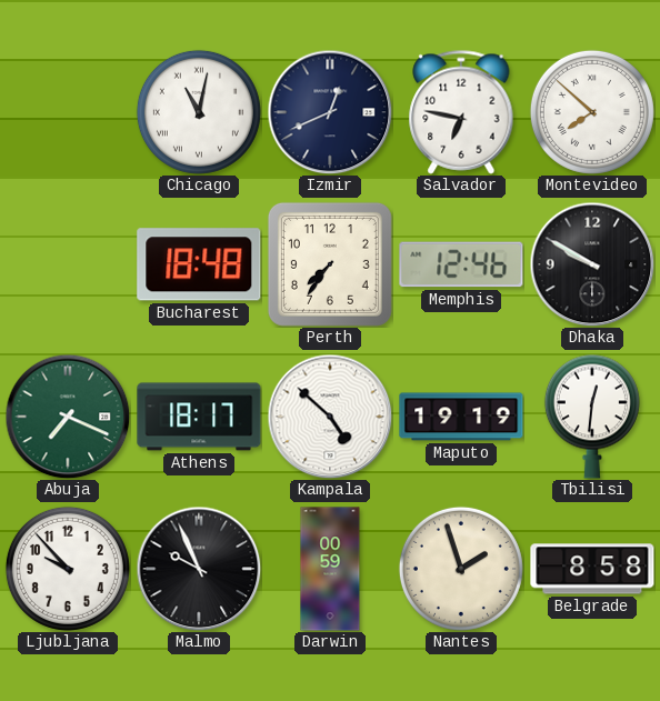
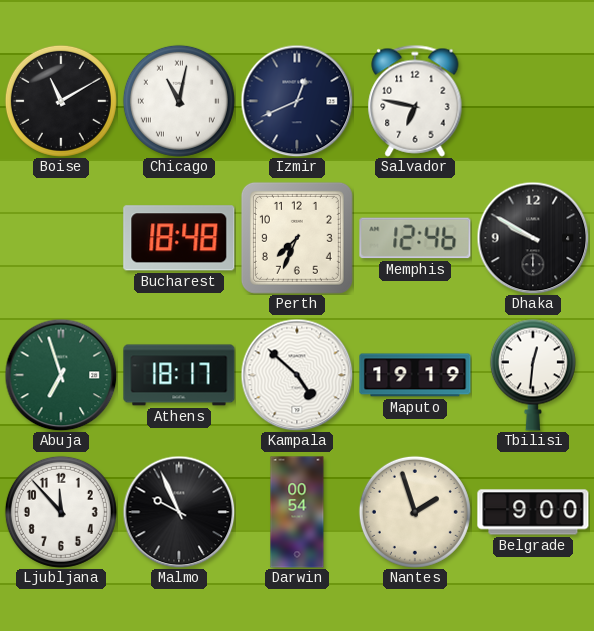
Boise: none -> 11:10 (61, 101)
Montevideo: 7:52 -> none (592, 112)
Perth: 7:36 -> 7:34 (297, 238)
Abuja: 7:19 -> 6:57 (61, 375)
Ljubljana: 9:53 -> 11:53 (61, 512)
Darwin: 00:59 -> 00:54 (297, 512)
Belgrade: 8:58 -> 9:00 (533, 512)
